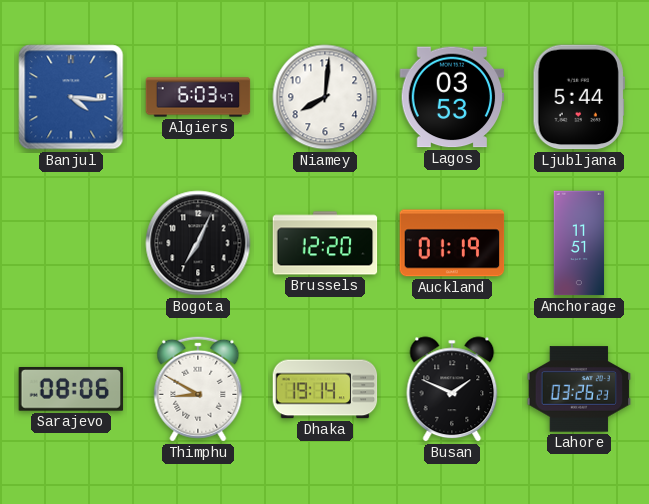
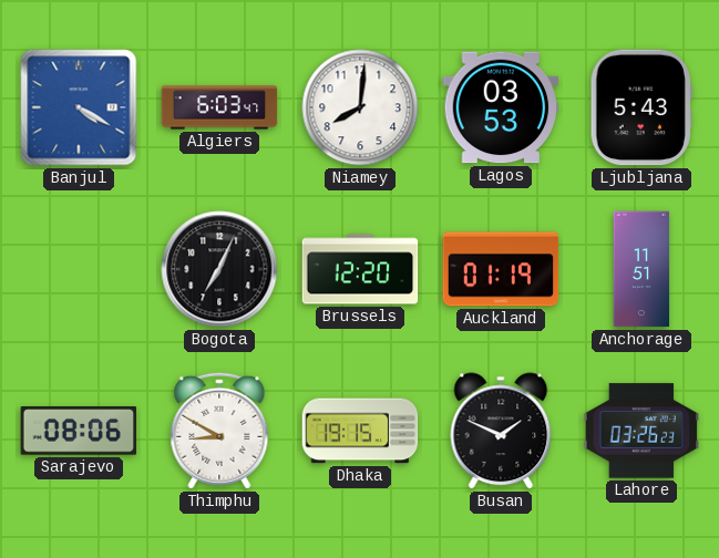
Banjul: 4:16 -> 4:20 (79, 107)
Ljubljana: 5:44 -> 5:43 (641, 107)
Dhaka: 19:14 -> 19:15 (360, 431)
